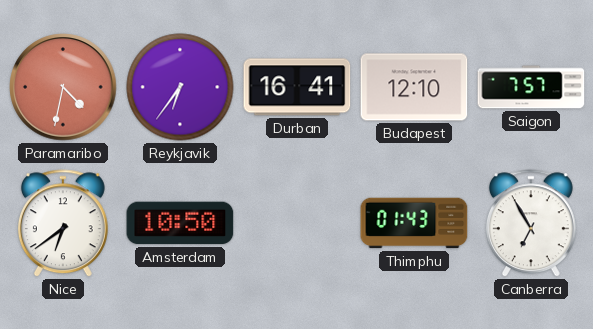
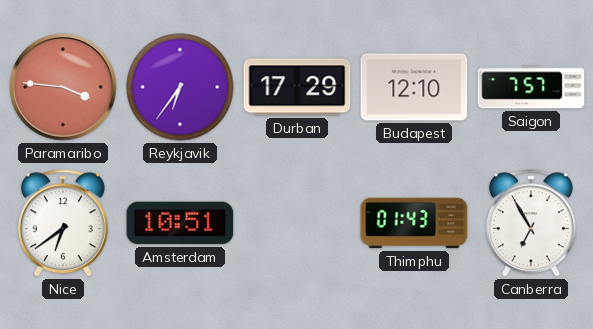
Paramaribo: 4:32 -> 3:46 (63, 87)
Durban: 16:41 -> 17:29 (297, 87)
Amsterdam: 10:50 -> 10:51 (180, 223)
